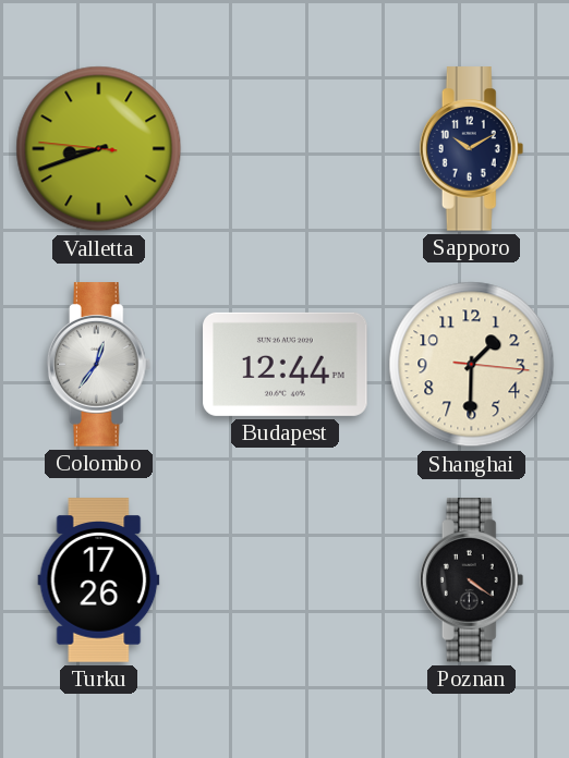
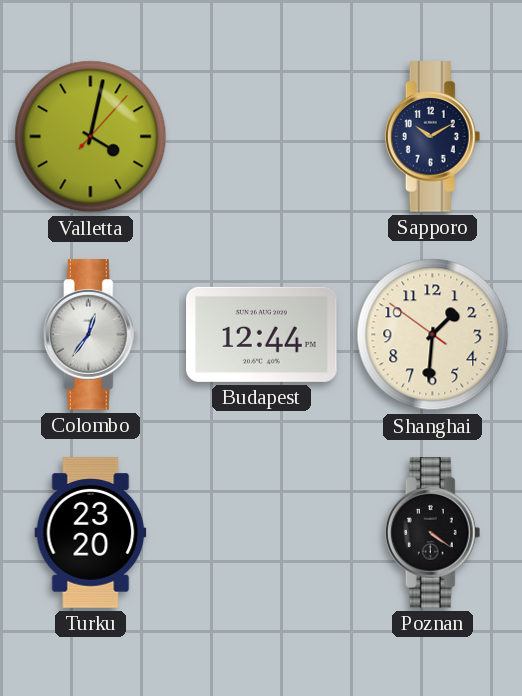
Valletta: 8:41 -> 4:02 (91, 137)
Shanghai: 1:30:16 -> 1:30:51 (433, 335)
Turku: 17:26 -> 23:20 (91, 533)
